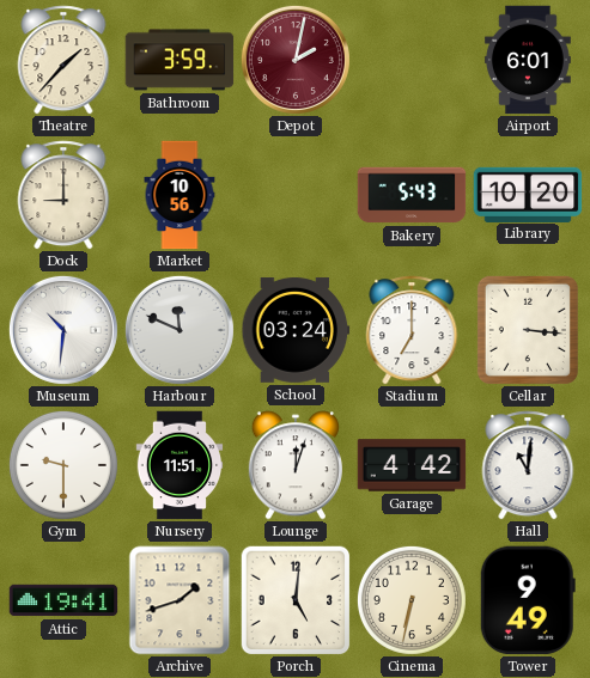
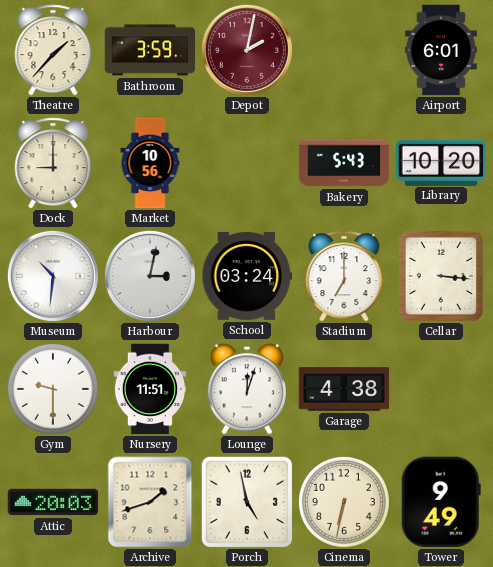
Harbour: 11:49 -> 3:02 (150, 276)
Garage: 4:42 -> 4:38 (344, 389)
Hall: 11:01 -> none (528, 465)
Attic: 19:41 -> 20:03 (53, 502)
Porch: 5:01 -> 4:58 (247, 502)
